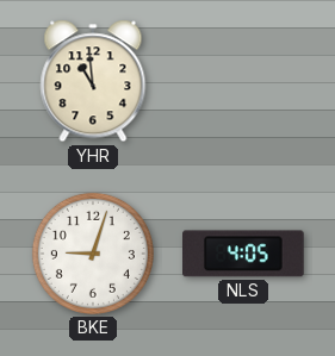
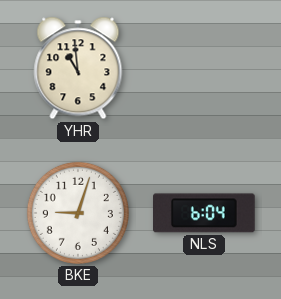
NLS: 4:05 -> 6:04 (205, 213)
